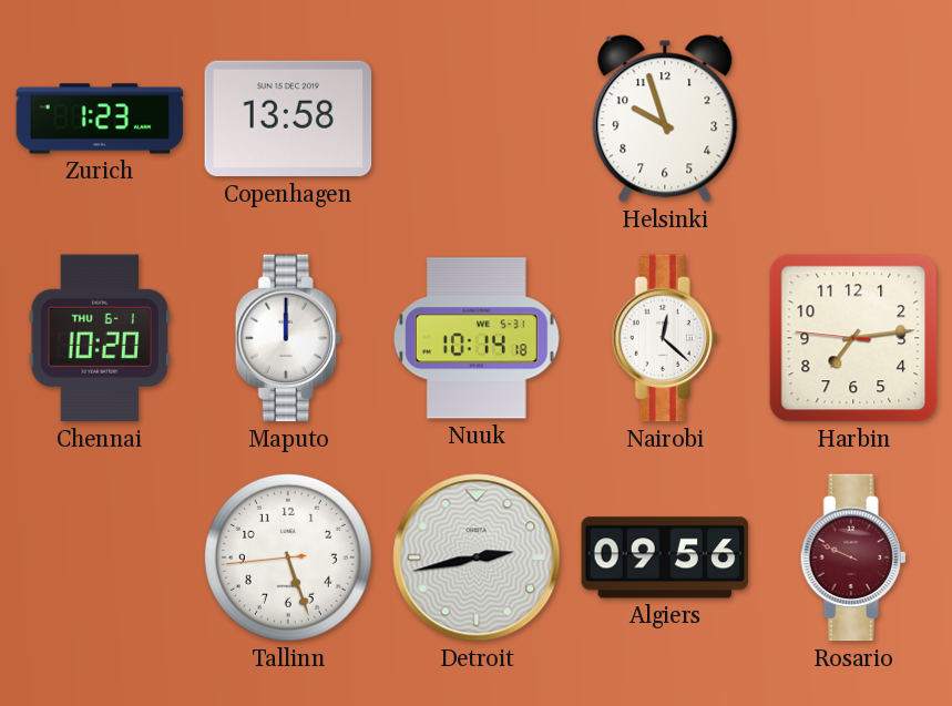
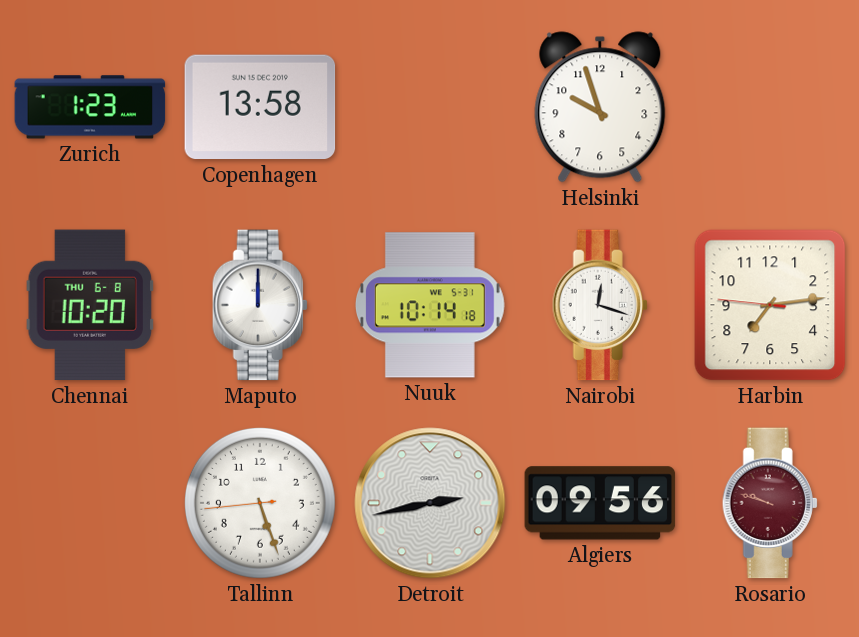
Chennai date: THU 6-1 -> THU 6-8 (90, 305)
Nairobi: 12:22 -> 12:18 (600, 305)
Rosario: 9:49 -> 9:48 (770, 503)
